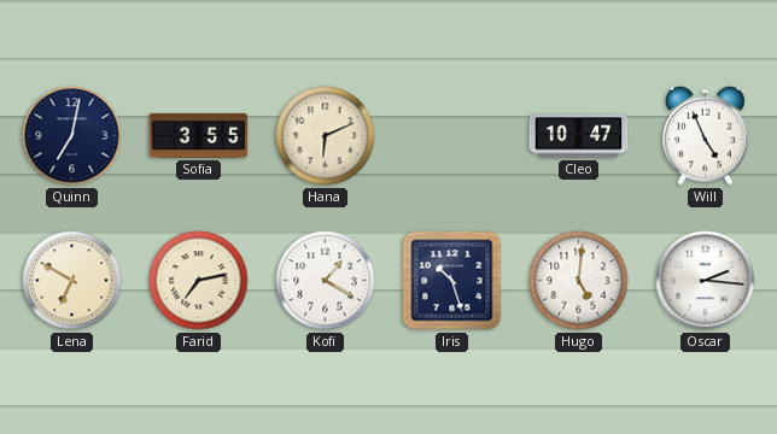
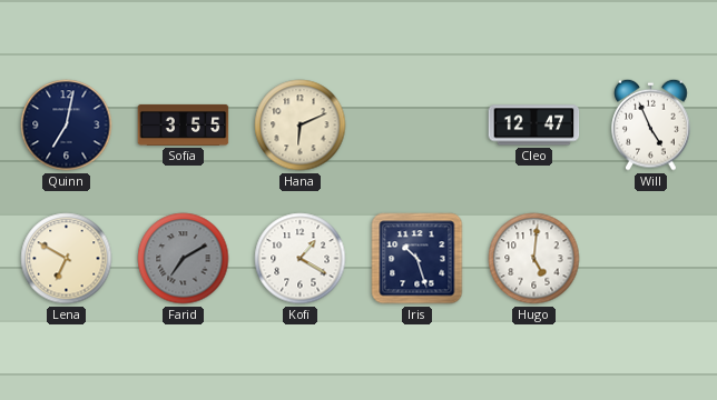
Cleo: 10:47 -> 12:47 (534, 126)
Farid: 7:13 -> 7:10 (184, 259)
Farid dial: cream -> grey (184, 259)
Oscar: 2:16 -> none (706, 281)
